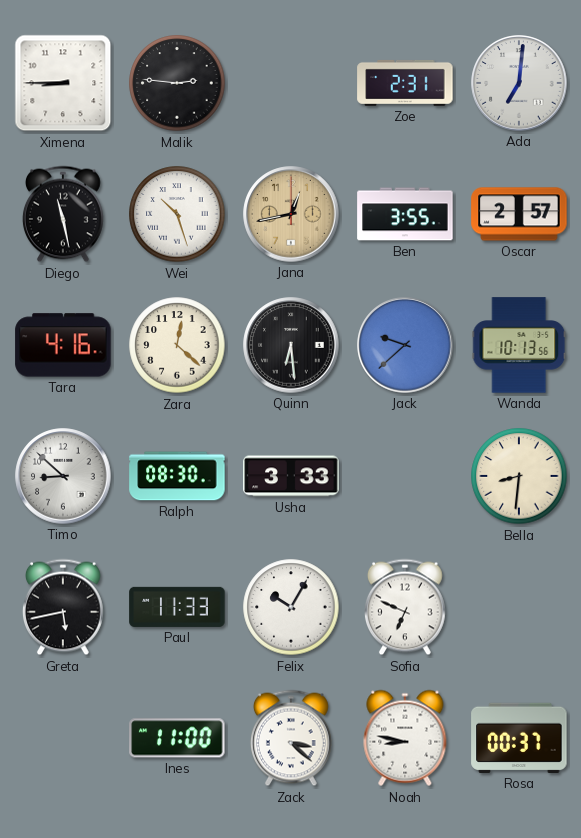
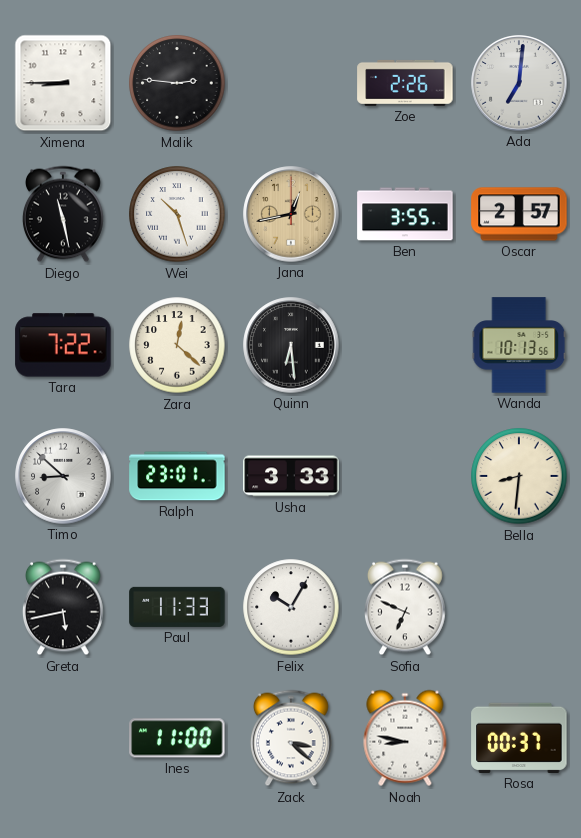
Zoe: 2:31 -> 2:26 (405, 83)
Tara: 4:16 -> 7:22 (63, 345)
Jack: 9:38 -> none (405, 345)
Ralph: 08:30 -> 23:01 (177, 476)
